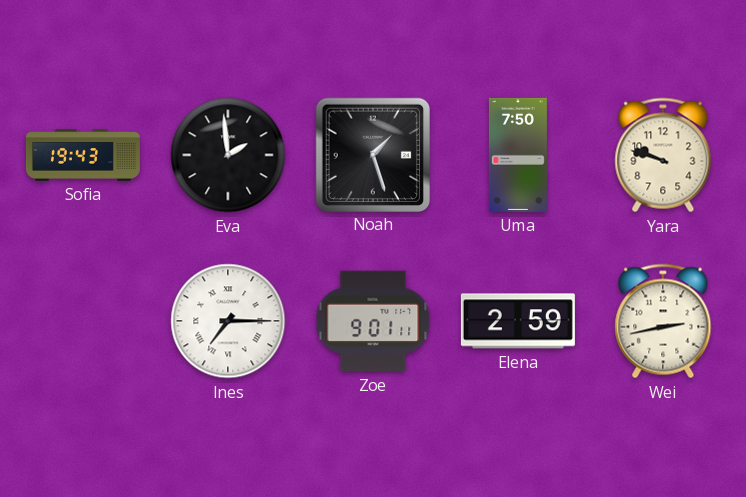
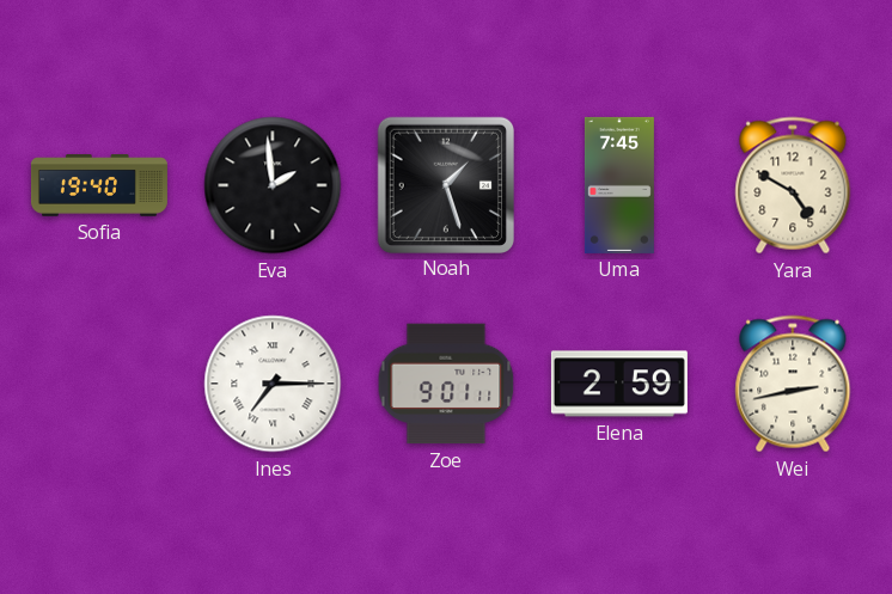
Sofia: 19:43 -> 19:40 (99, 185)
Uma: 7:50 -> 7:45 (619, 185)
Yara: 9:48 -> 4:50 (793, 185)
